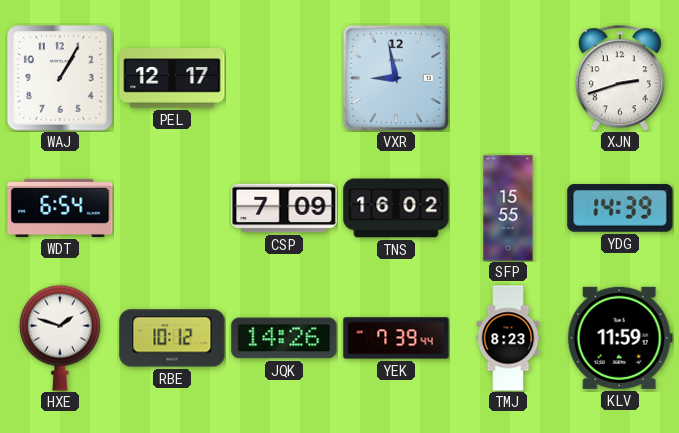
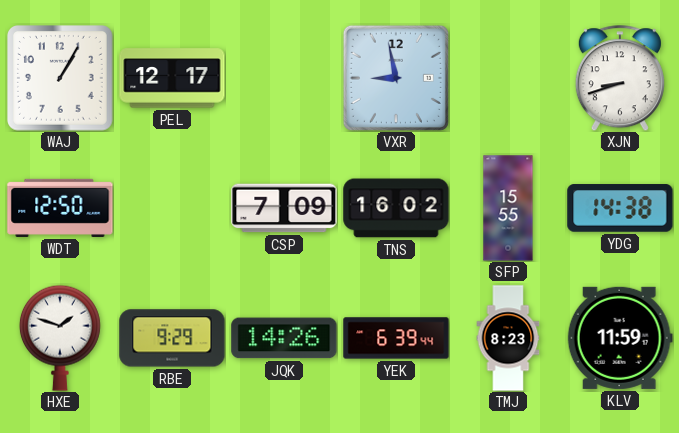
XJN: 2:42 -> 8:42 (620, 78)
WDT: 6:54 -> 12:50 (60, 208)
YDG: 14:39 -> 14:38 (620, 208)
RBE: 10:12 -> 9:29 (172, 338)
YEK: 7:39 -> 6:39 (396, 338)
